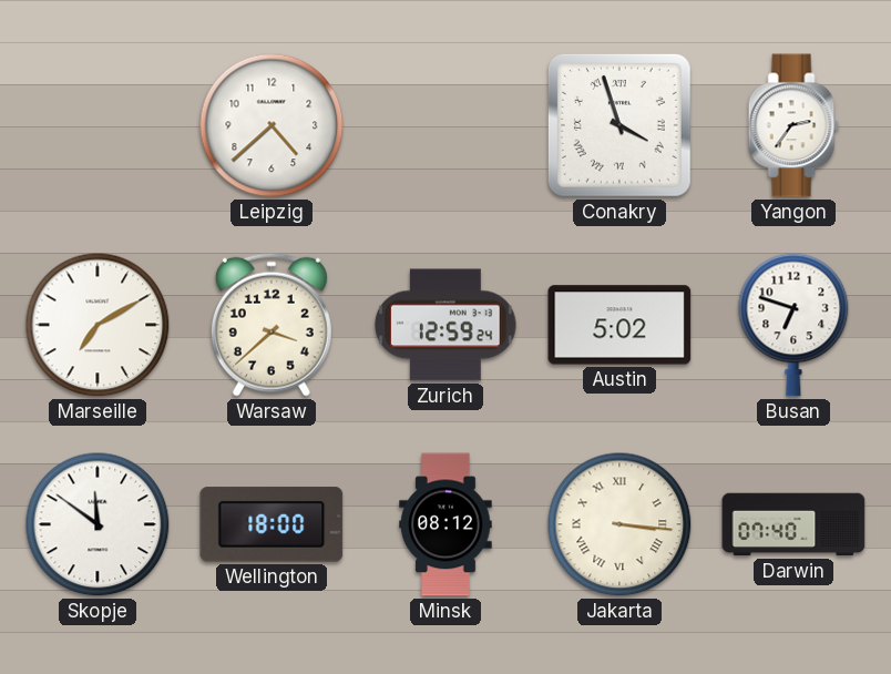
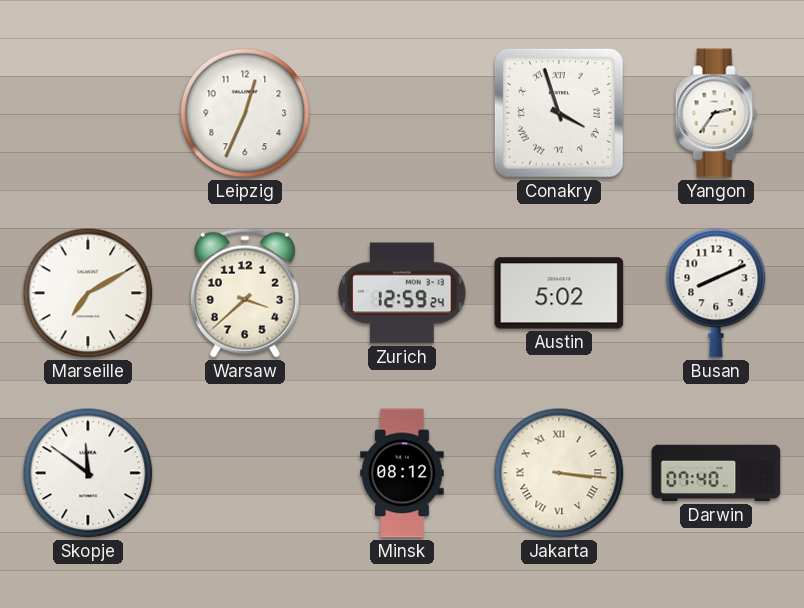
Leipzig: 4:38 -> 12:34 (245, 113)
Busan: 6:48 -> 8:11 (716, 293)
Wellington: 18:00 -> none (272, 524)
